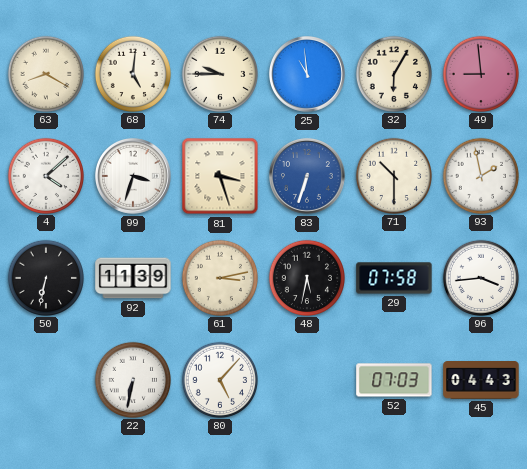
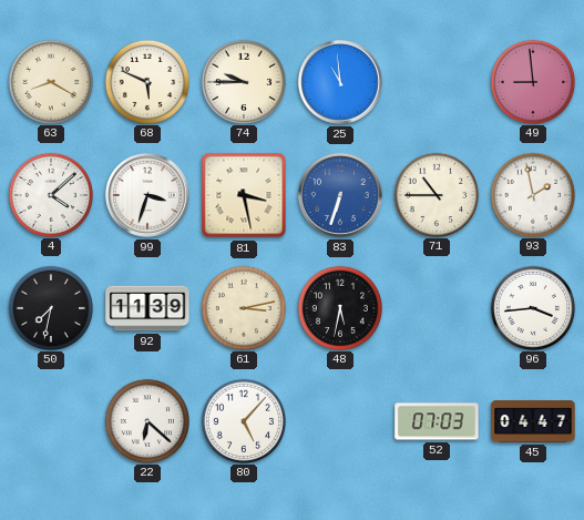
68: 5:01 -> 5:49 (146, 81)
32: 6:05 -> none (393, 73)
81: 3:27 -> 3:28 (244, 195)
71: 10:30 -> 10:45 (436, 194)
50: 6:32 -> 7:32 (50, 307)
29: 07:58 -> none (394, 278)
22: 6:32 -> 6:22 (146, 420)
45: 04:43 -> 04:47 (533, 422)
